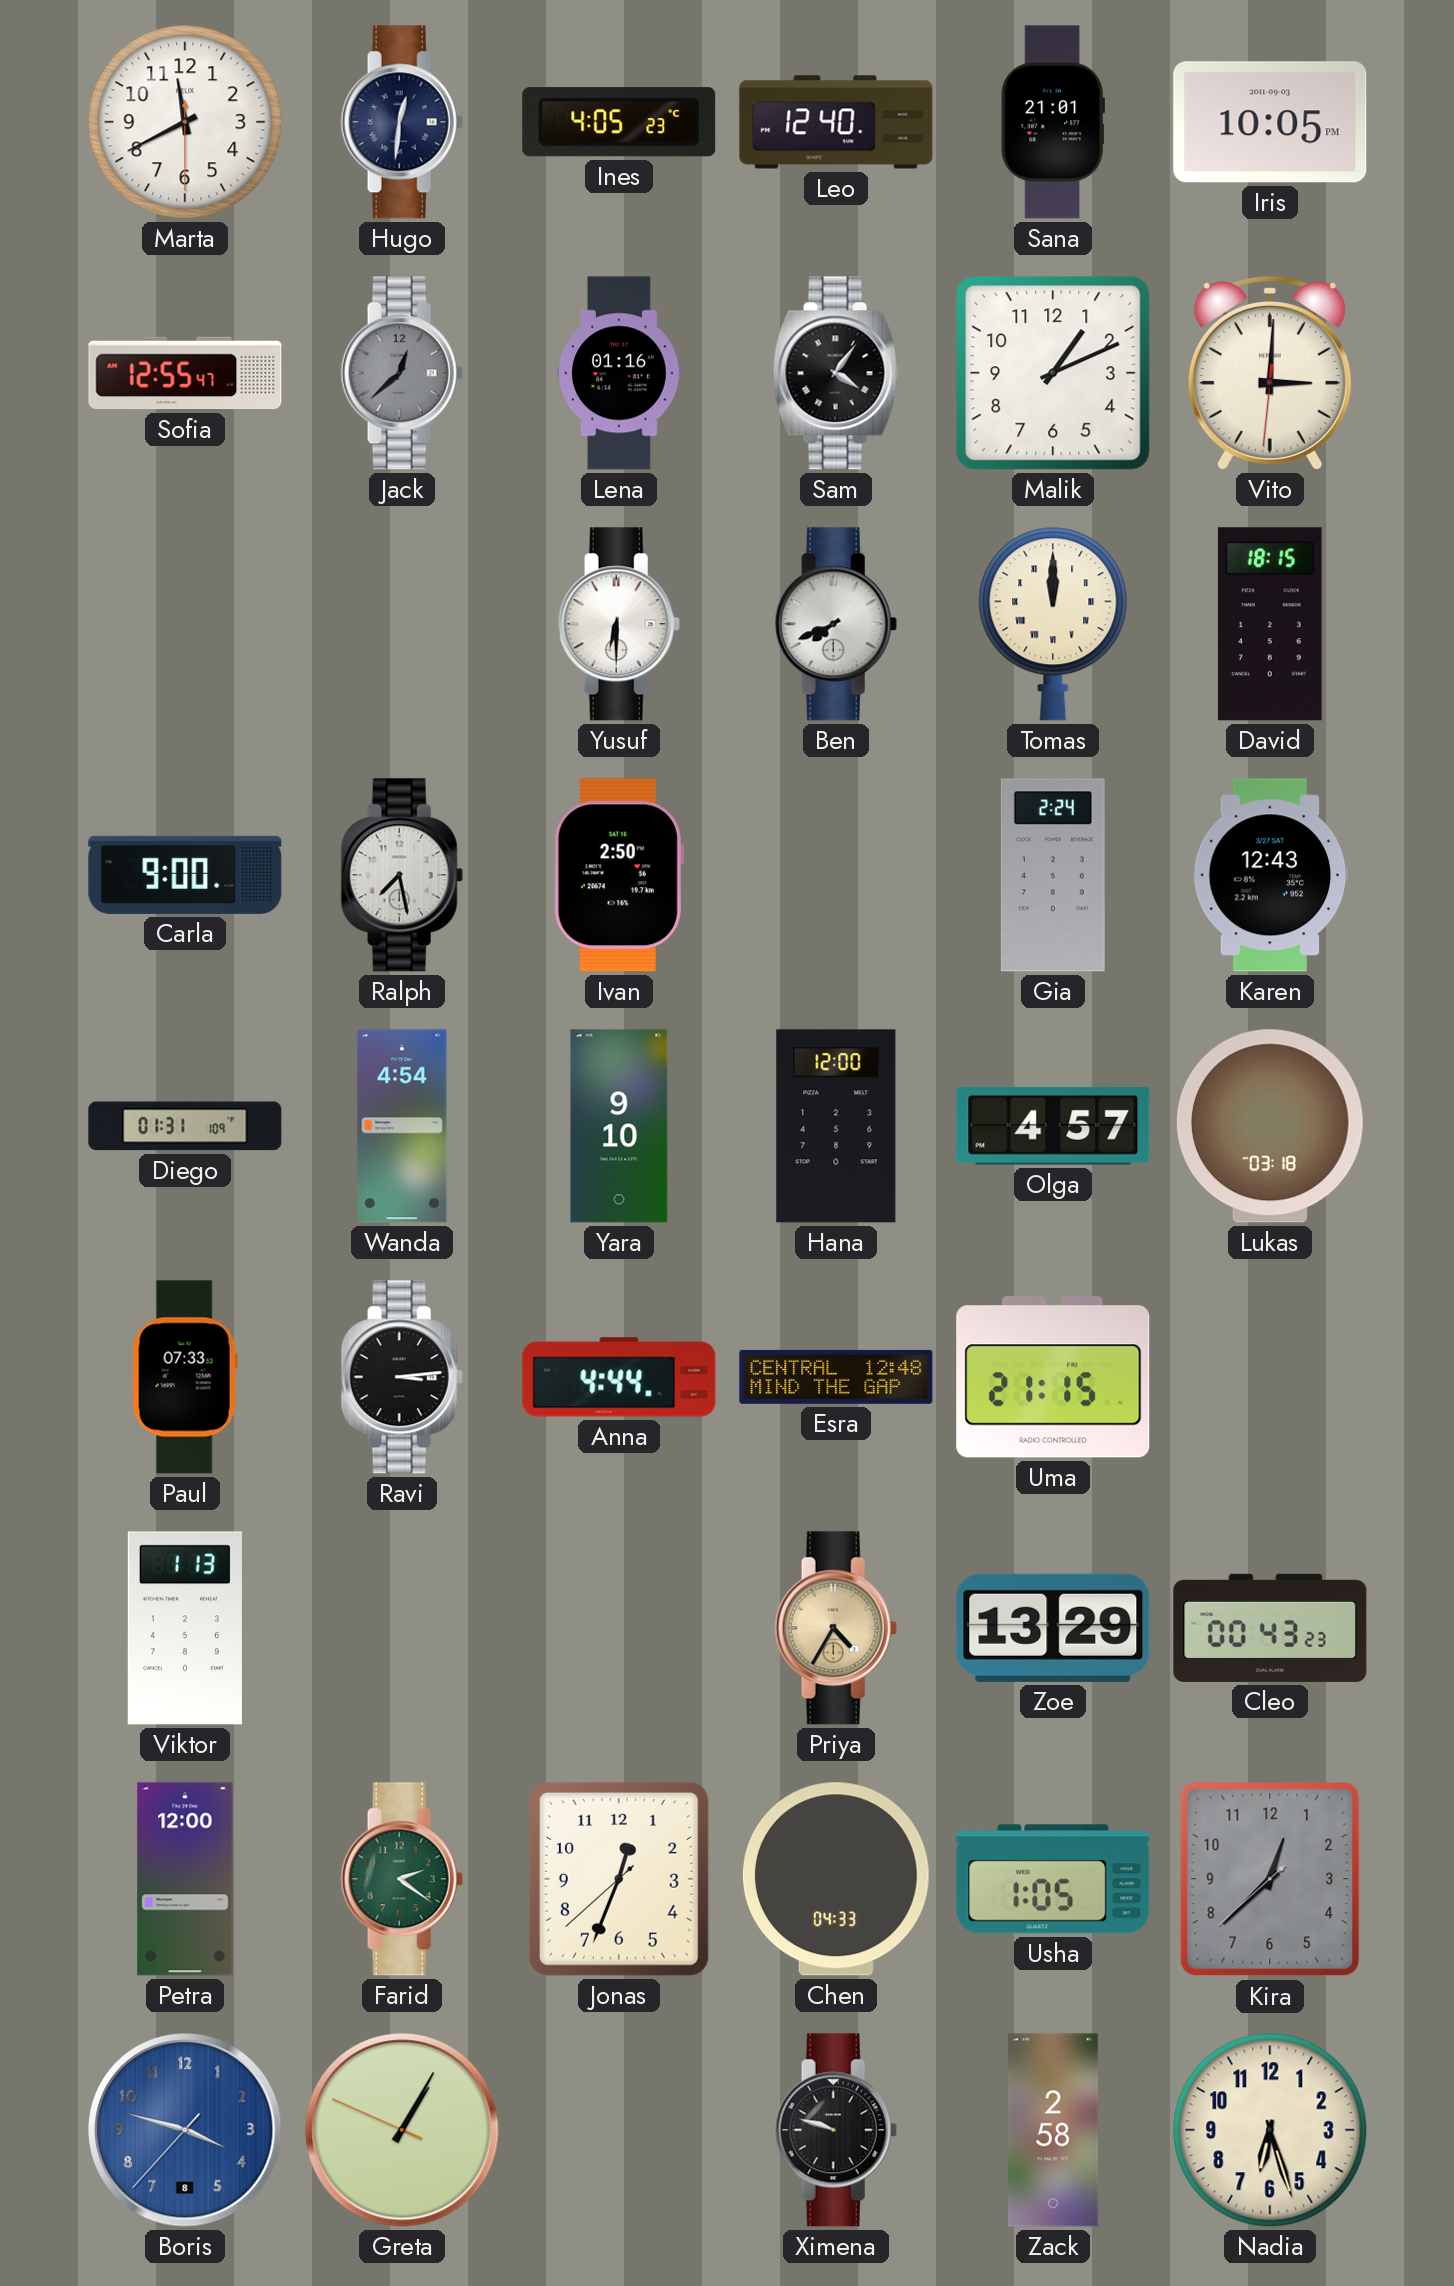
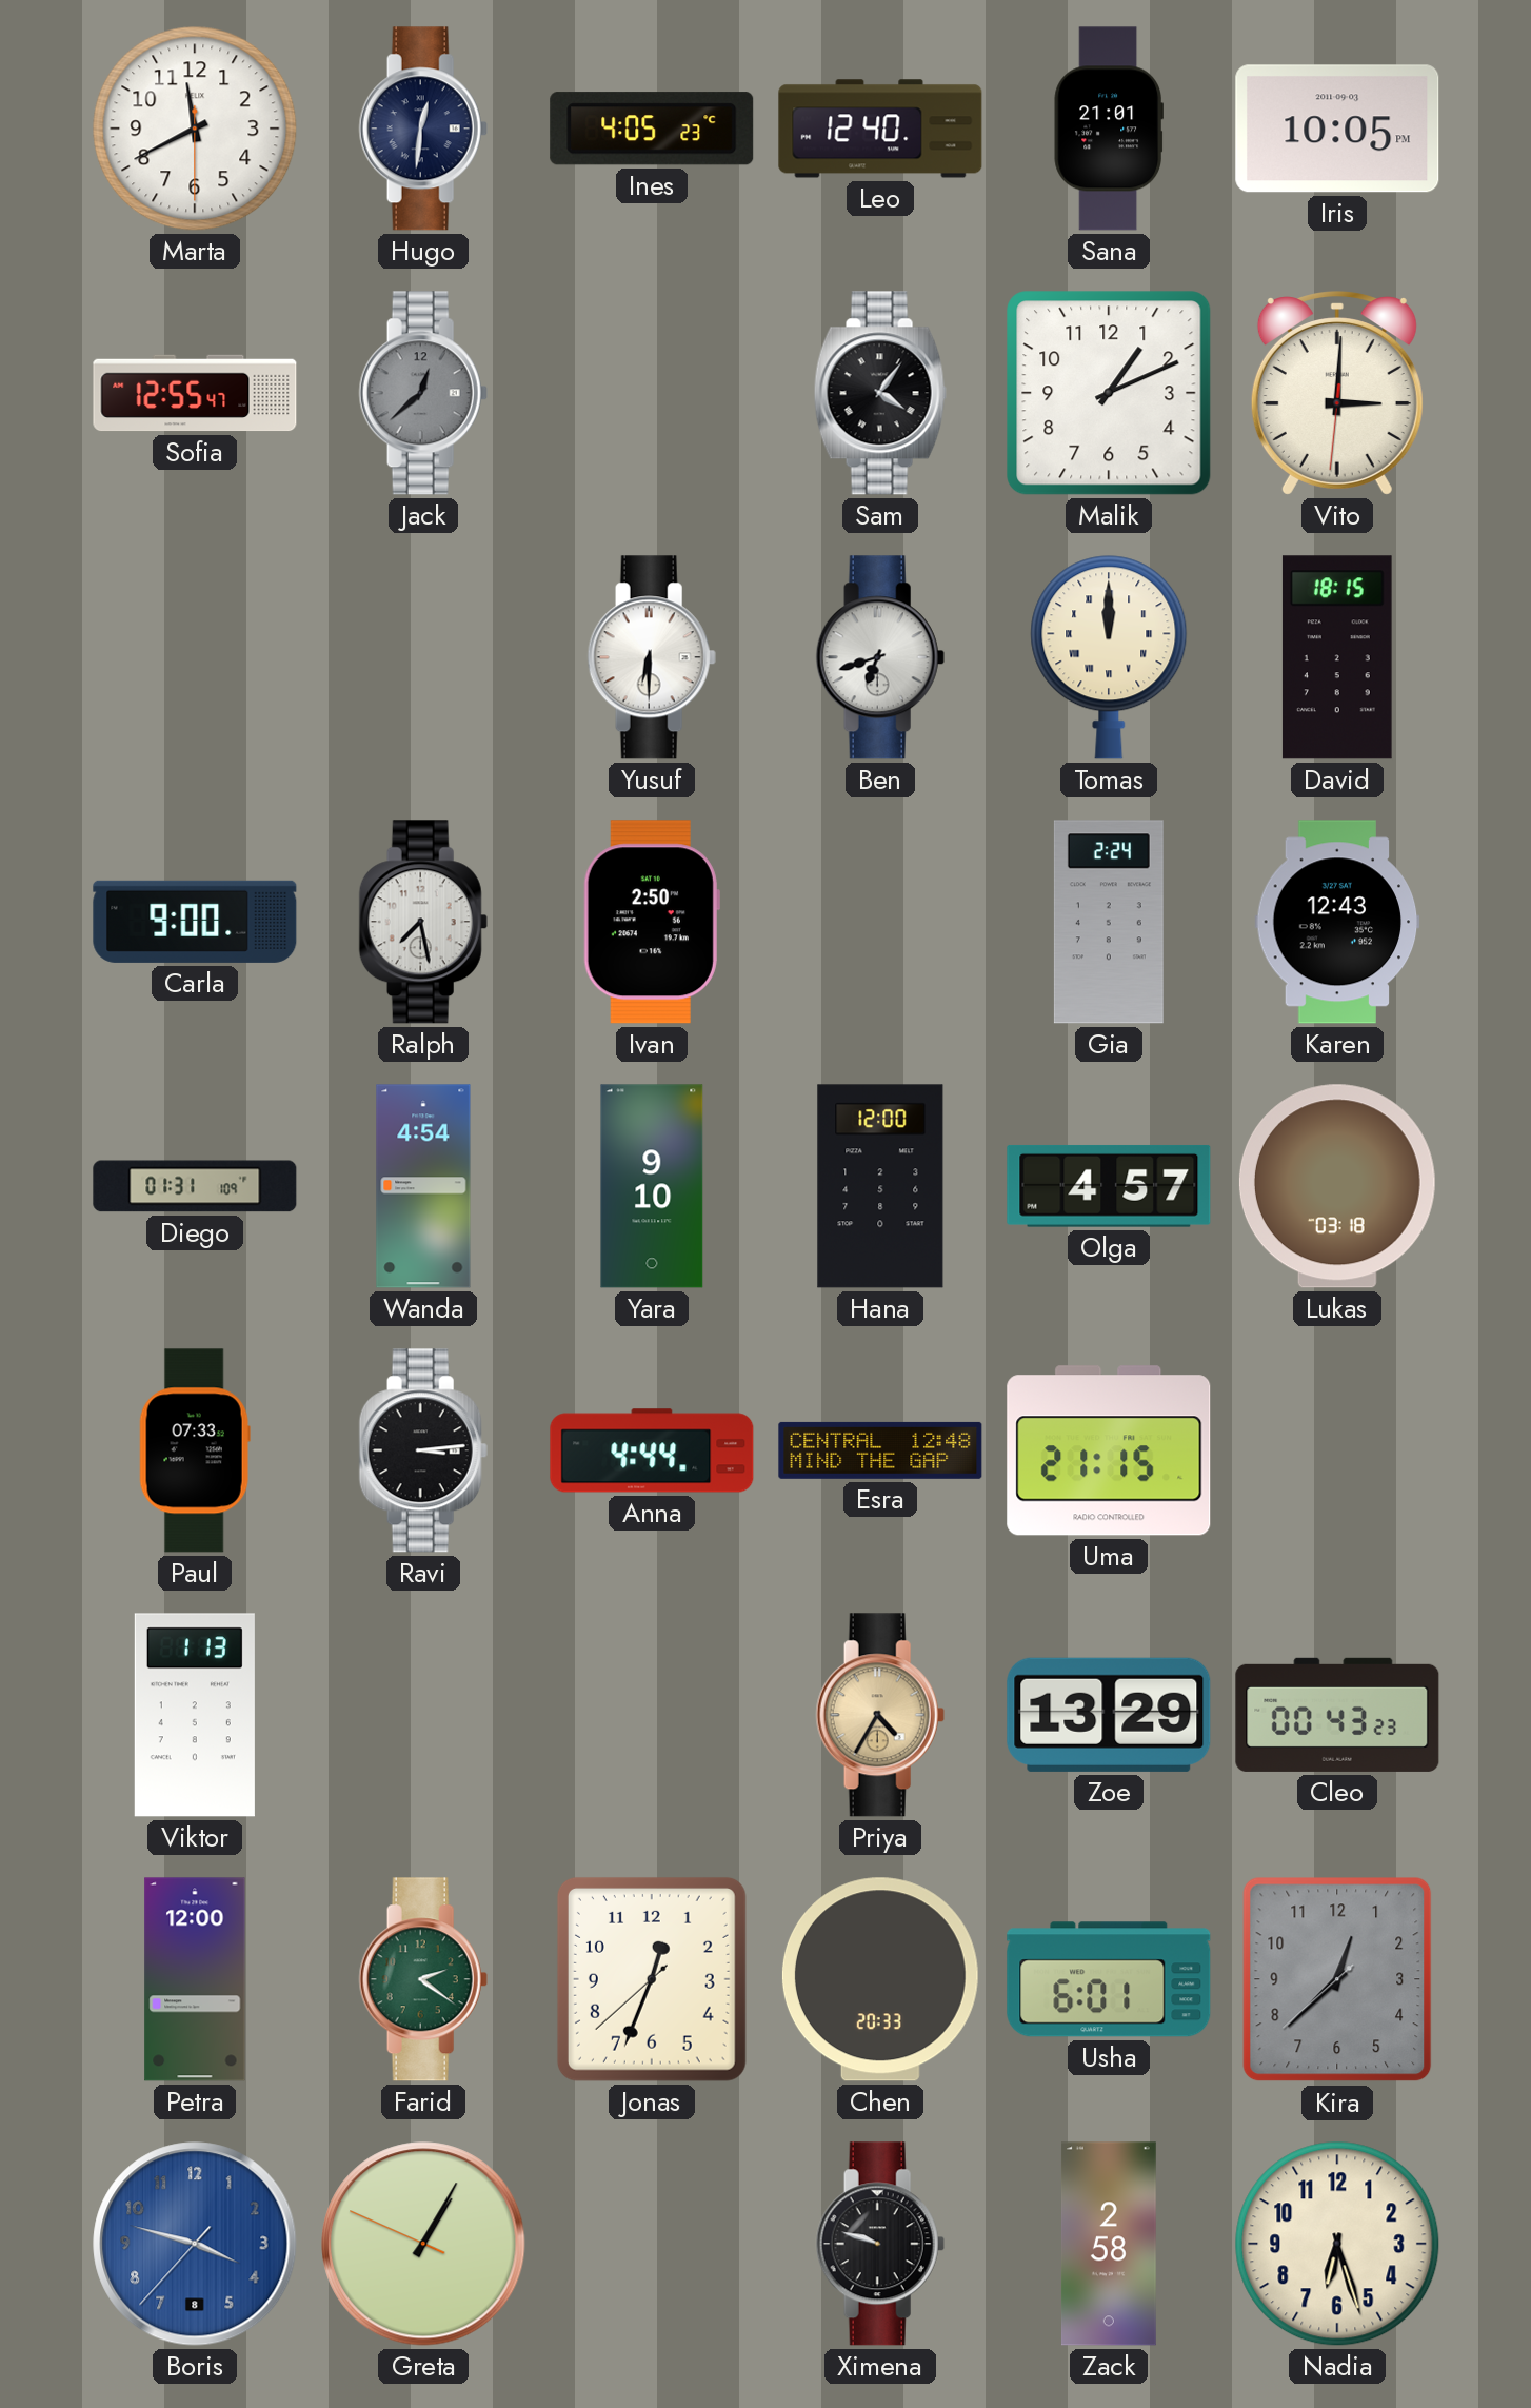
Lena: 01:16 -> none (619, 373)
Ben: 7:41 -> 6:42 (880, 657)
Chen: 04:33 -> 20:33 (880, 1979)
Usha: 1:05 -> 6:01 (1109, 1979)
